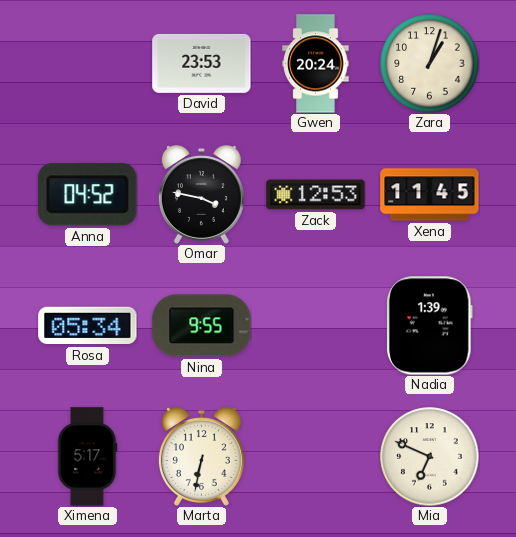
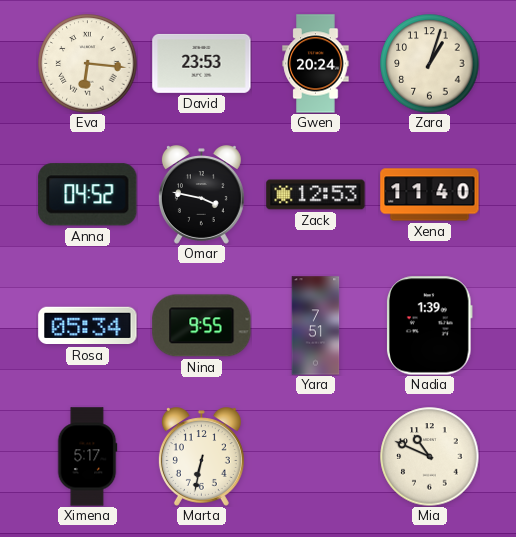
Eva: none -> 6:16 (88, 64)
Xena: 11:45 -> 11:40 (430, 195)
Yara: none -> 7:51 (316, 326)
Mia: 6:49 -> 10:49 (430, 457)
